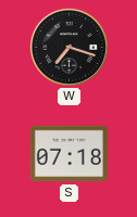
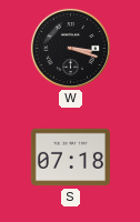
W: 7:18 -> 3:18 (70, 48)
